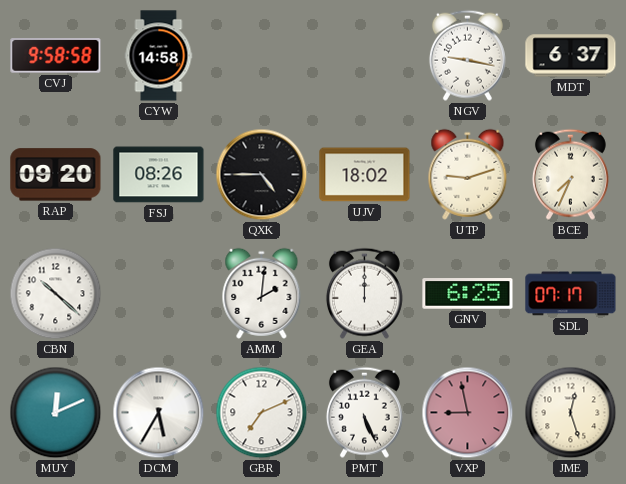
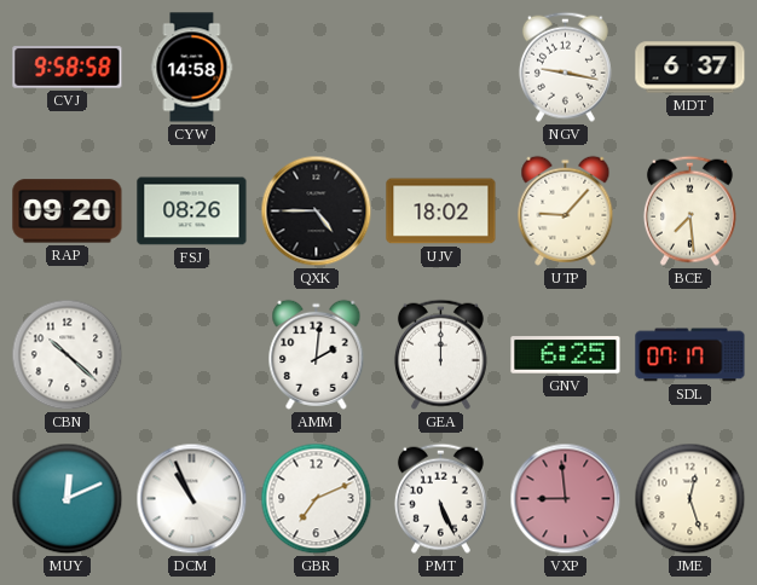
UTP: 9:12 -> 9:07 (566, 210)
BCE: 7:34 -> 7:29 (689, 210)
DCM: 5:35 -> 10:56 (192, 499)
VXP: 8:58 -> 8:59 (566, 499)
